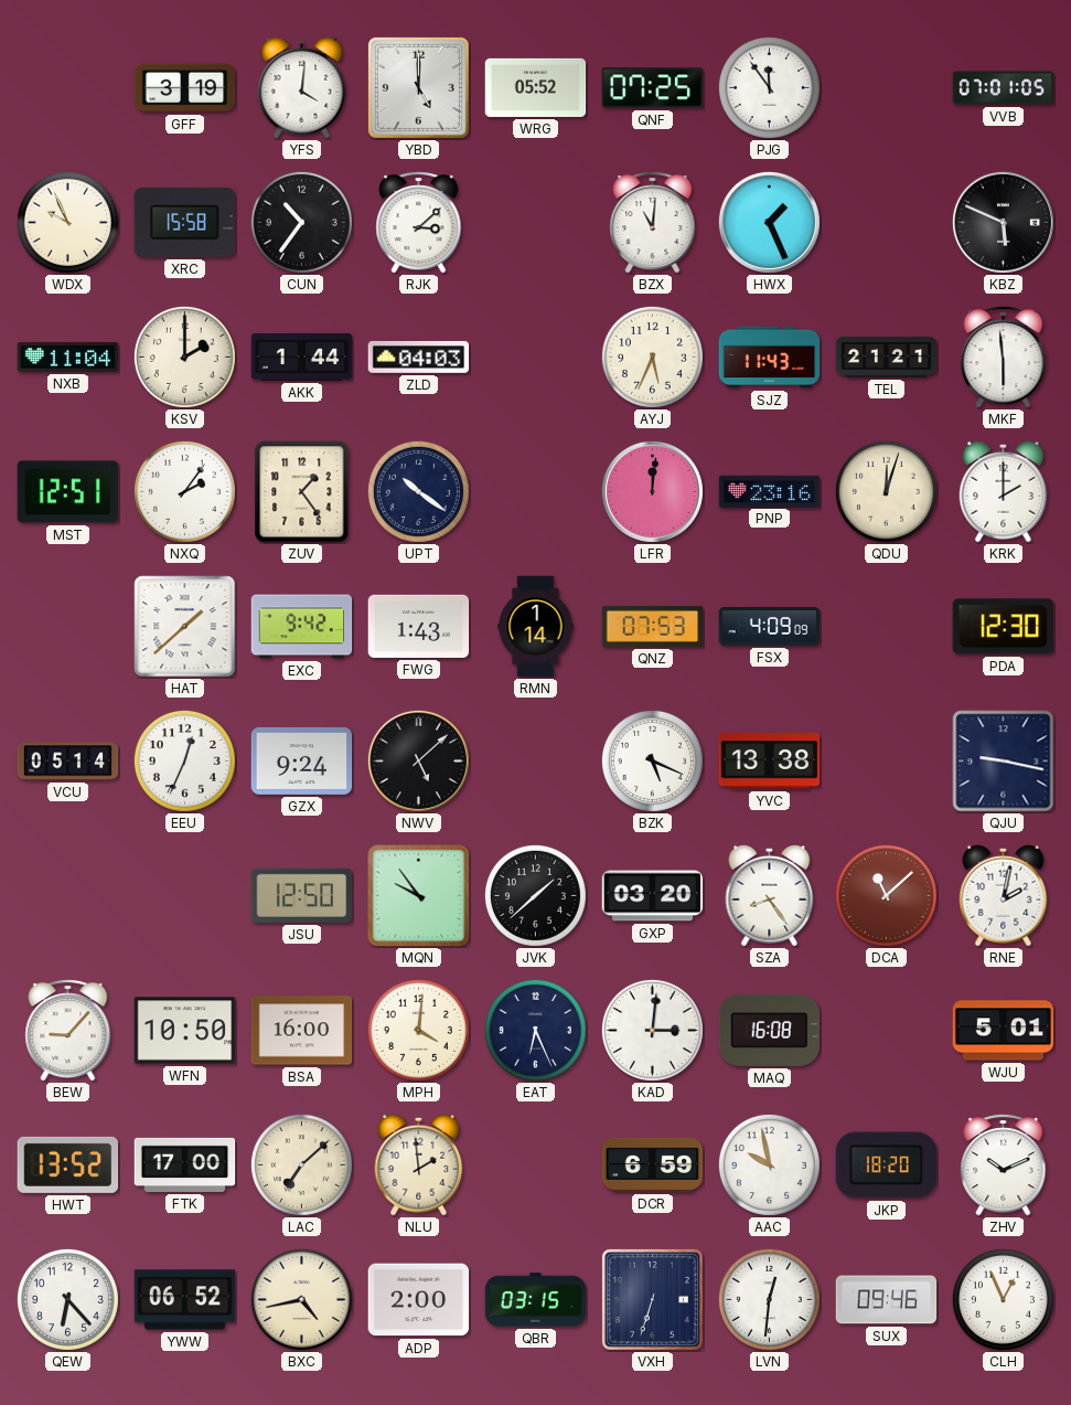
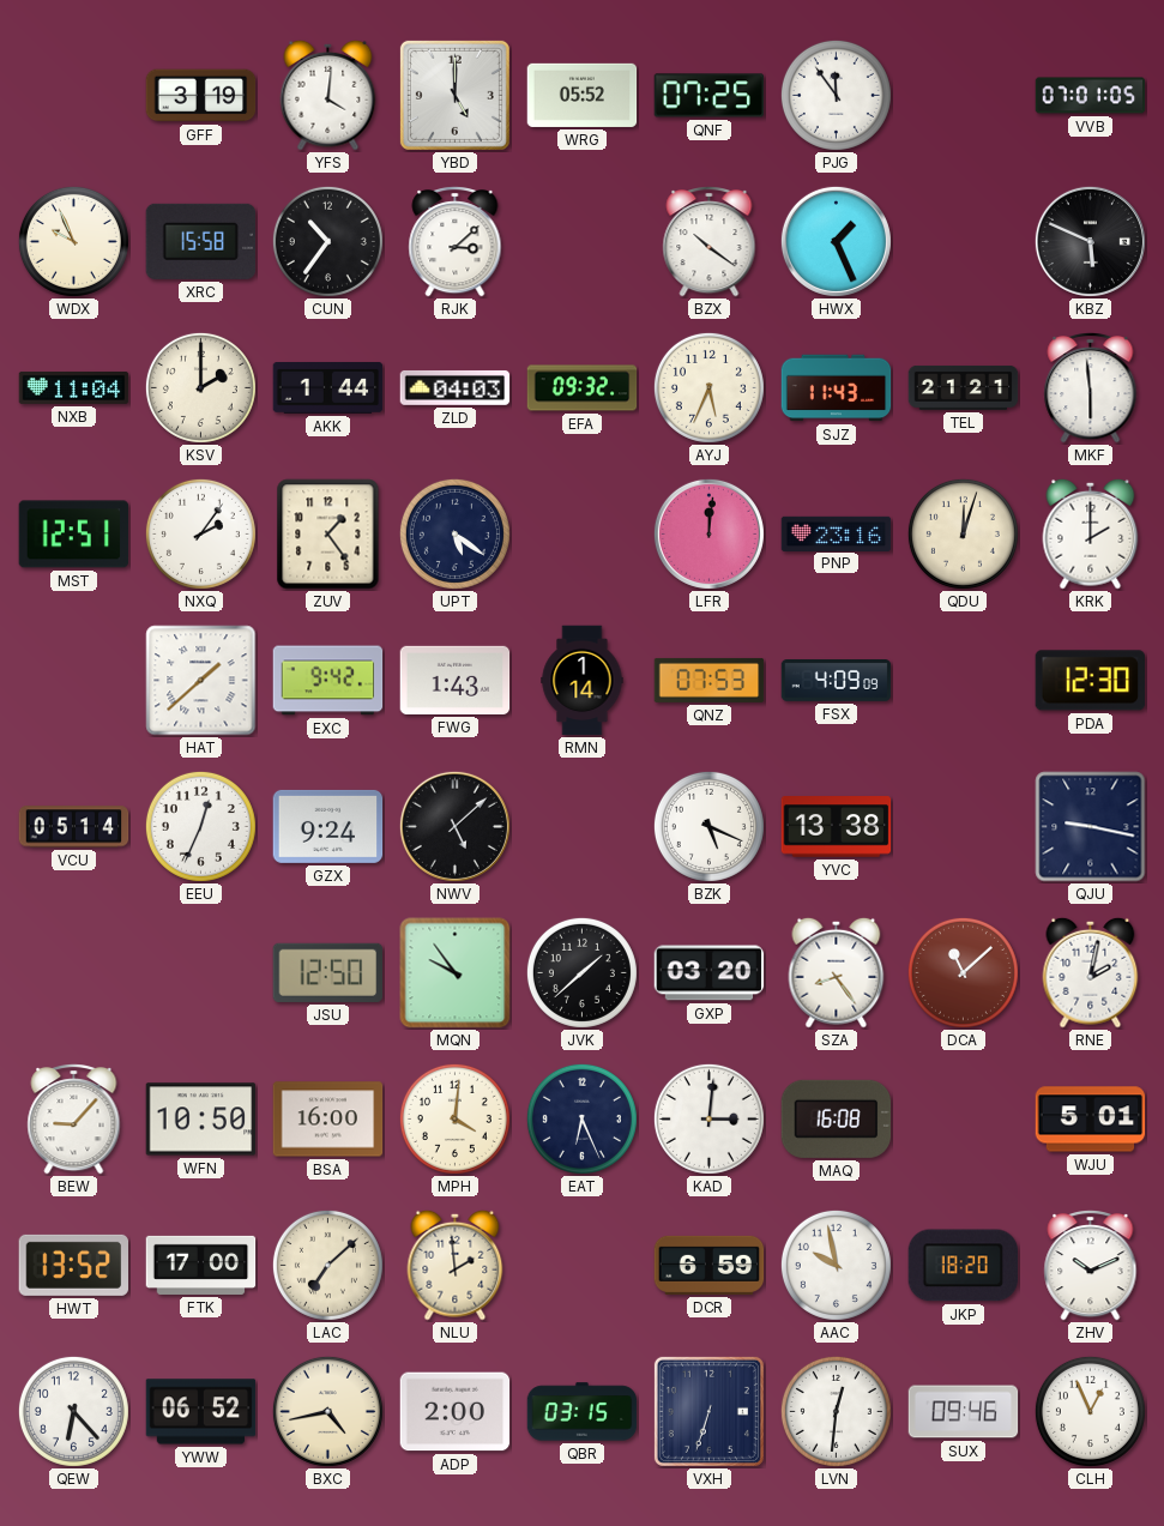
BZX: 11:01 -> 10:21 (710, 242)
EFA: none -> 09:32 (583, 388)
UPT: 10:21 -> 5:21 (454, 533)
